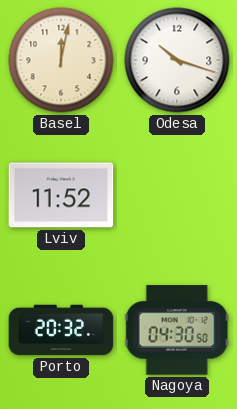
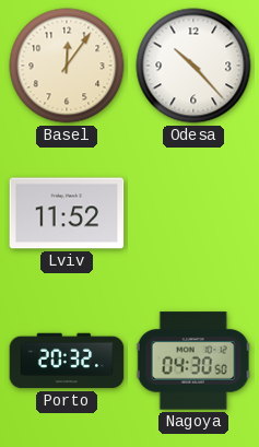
Basel: 12:02 -> 12:06 (67, 66)
Odesa: 10:18 -> 10:23 (193, 66)
